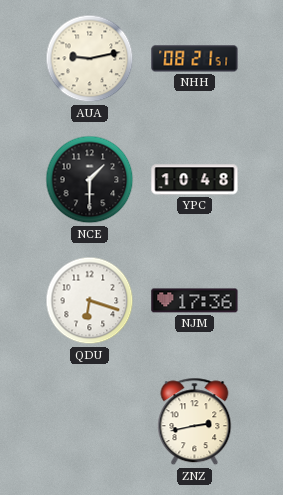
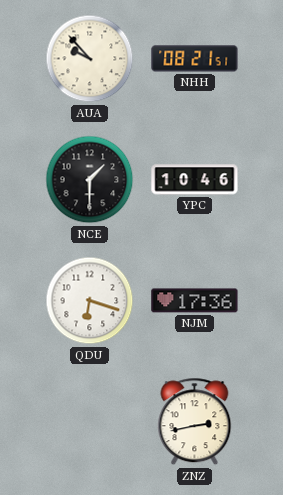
AUA: 9:13 -> 9:53 (90, 59)
YPC: 10:48 -> 10:46 (195, 180)
